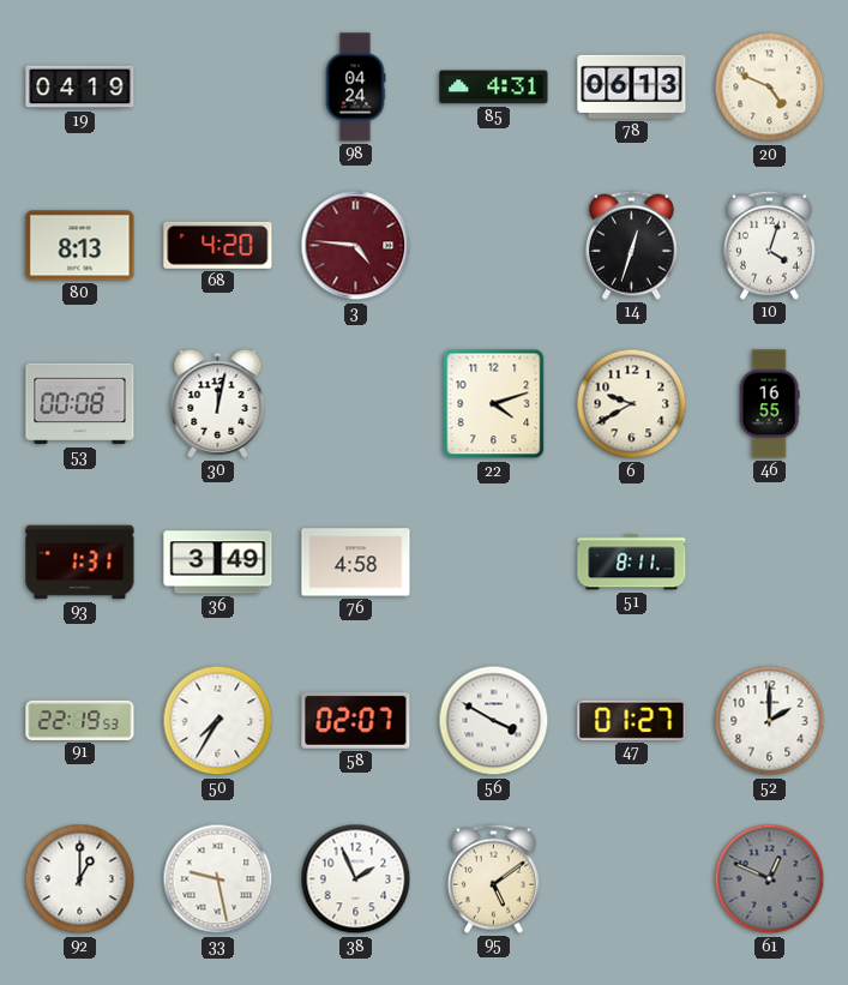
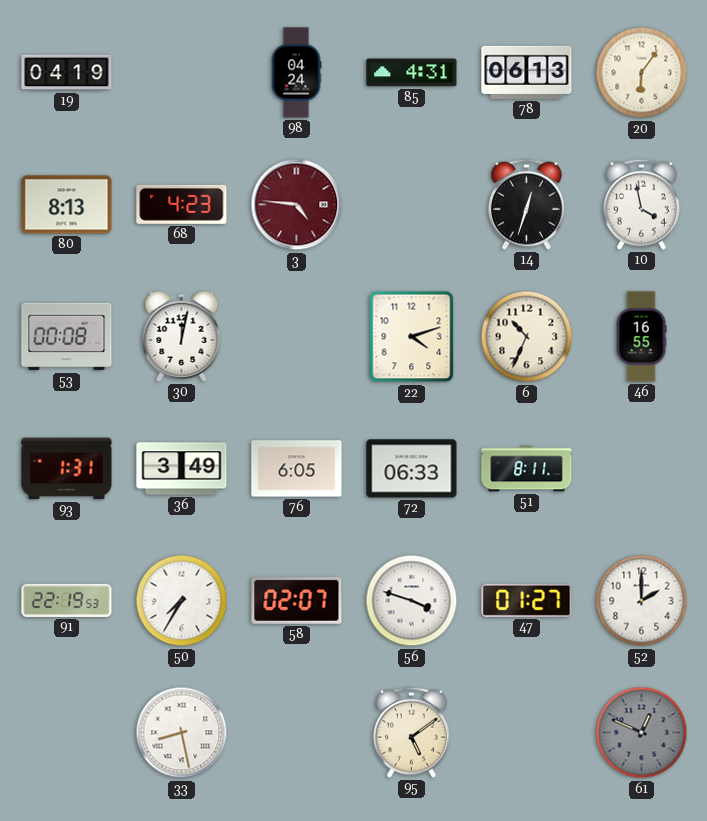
20: 4:49 -> 6:06 (642, 73)
68: 4:20 -> 4:23 (182, 204)
10: 4:03 -> 3:58 (641, 204)
6: 9:40 -> 10:34 (527, 337)
76: 4:58 -> 6:05 (297, 469)
72: none -> 06:33 (412, 469)
56: 3:50 -> 3:48 (412, 601)
92: 1:00 -> none (80, 879)
33: 9:28 -> 8:28 (182, 733)
38: 1:56 -> none (356, 879)
